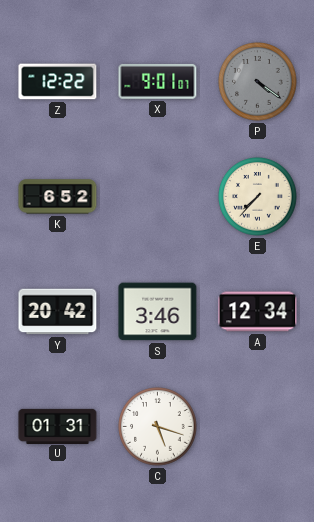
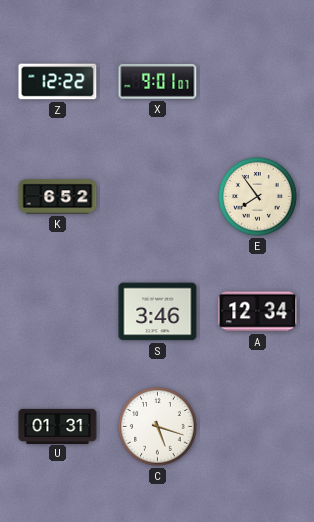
P: 4:21 -> none (258, 82)
E: 7:37 -> 7:54 (258, 197)
Y: 20:42 -> none (58, 312)
